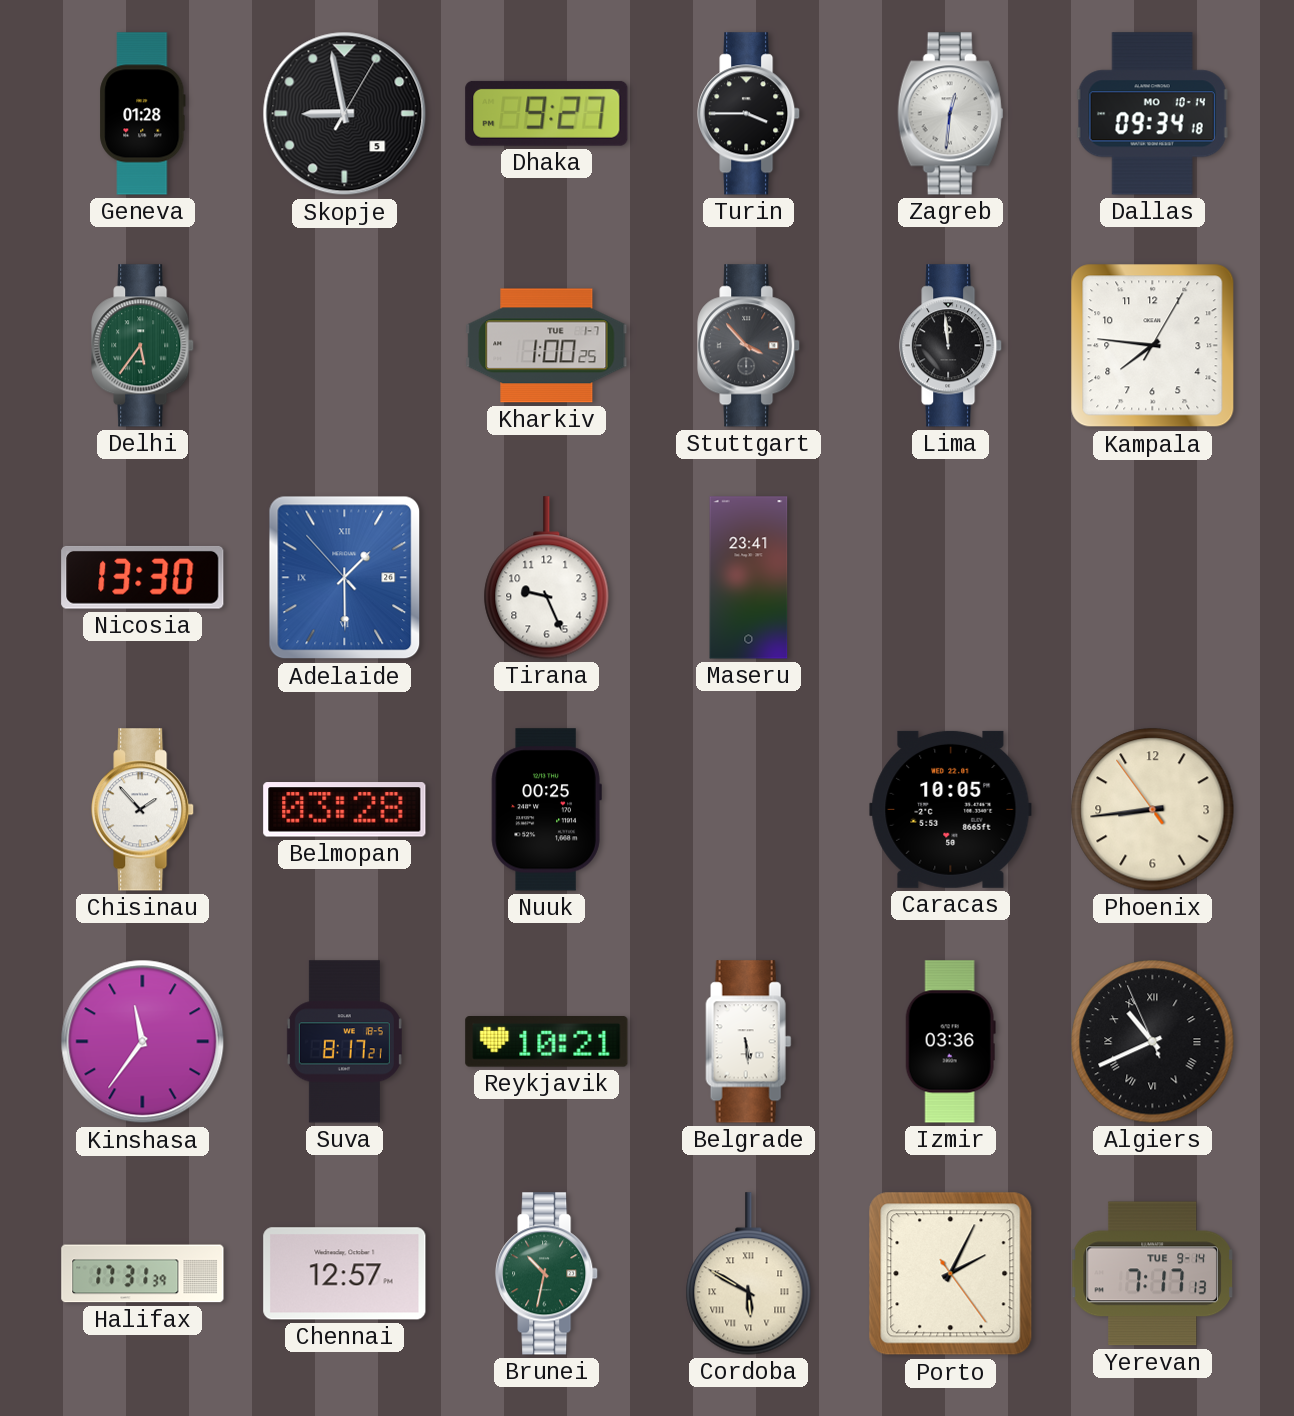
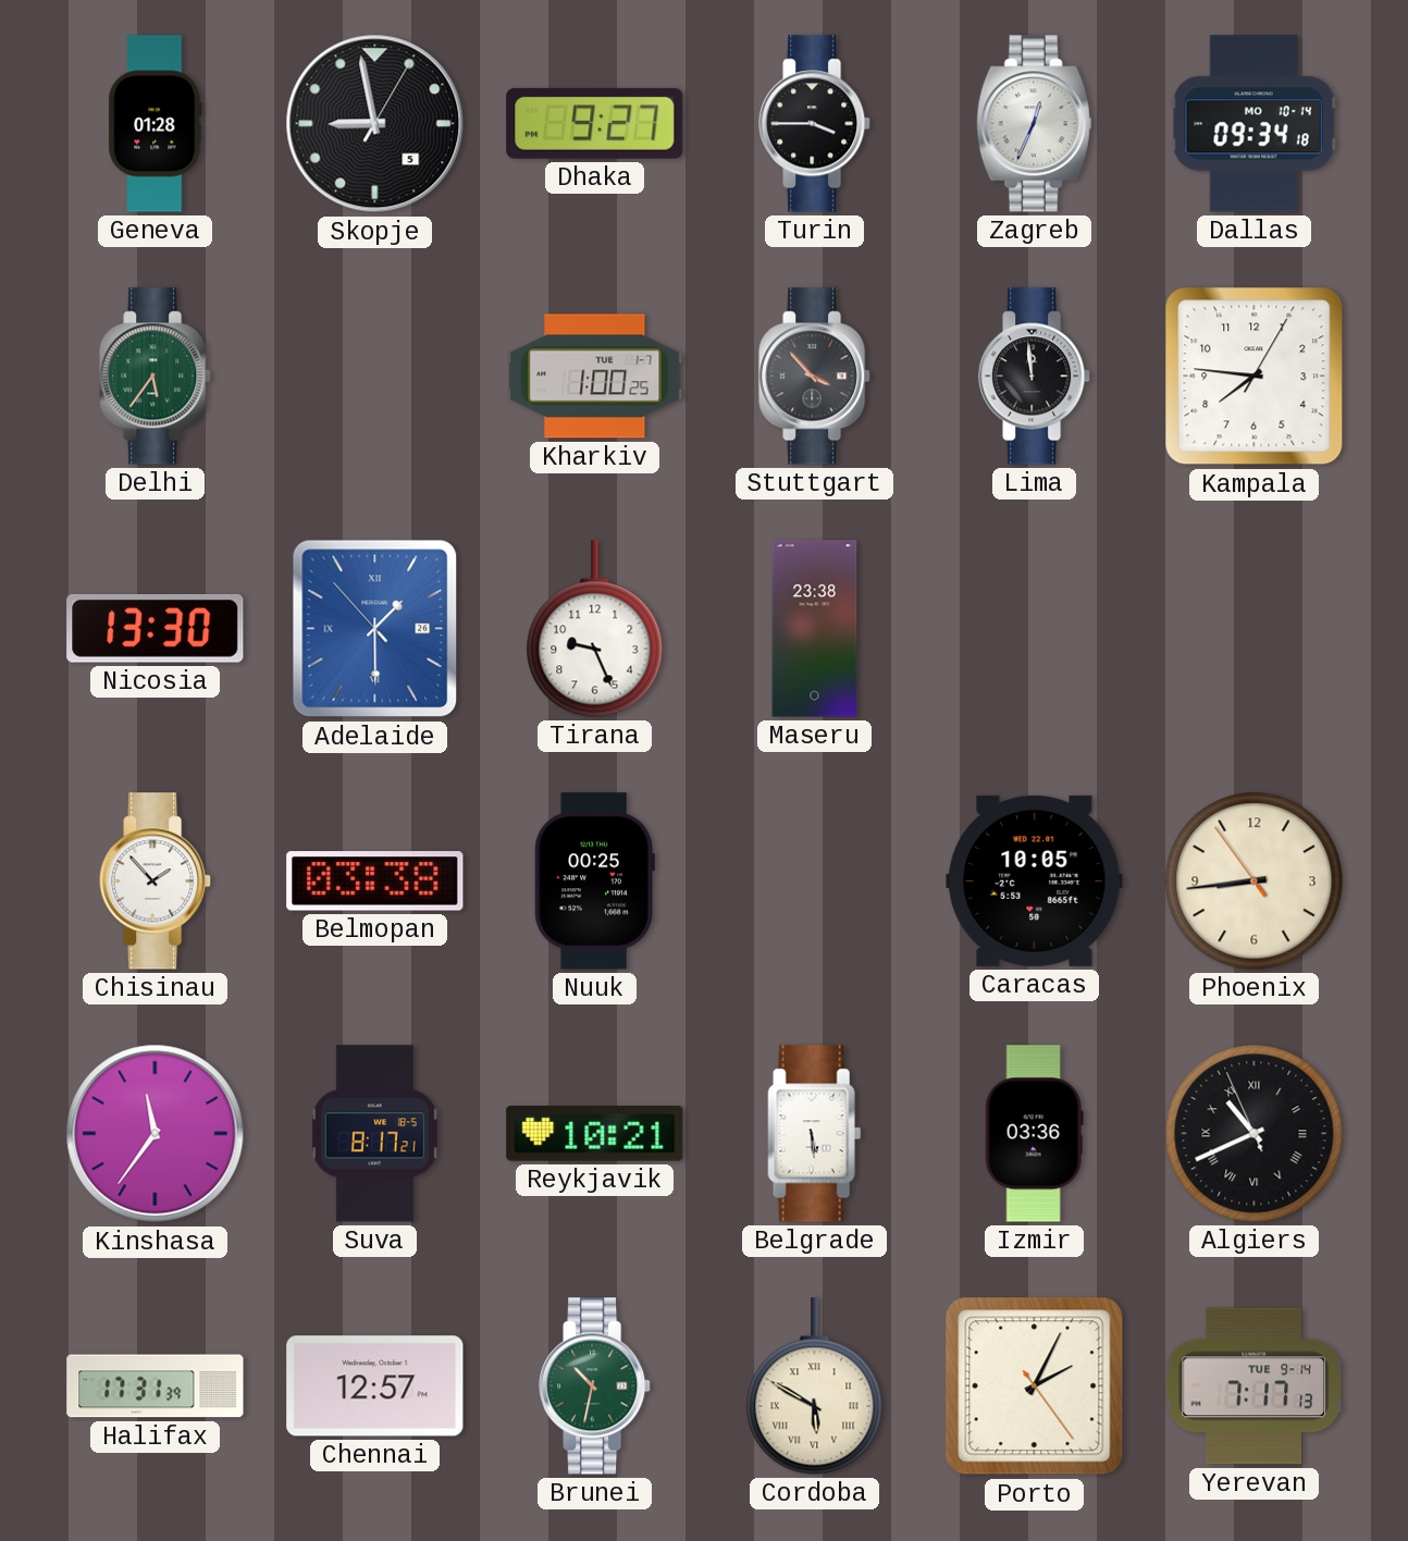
Zagreb: 12:31 -> 12:34 (1035, 124)
Maseru: 23:41 -> 23:38 (815, 629)
Belmopan: 03:28 -> 03:38 (375, 882)
